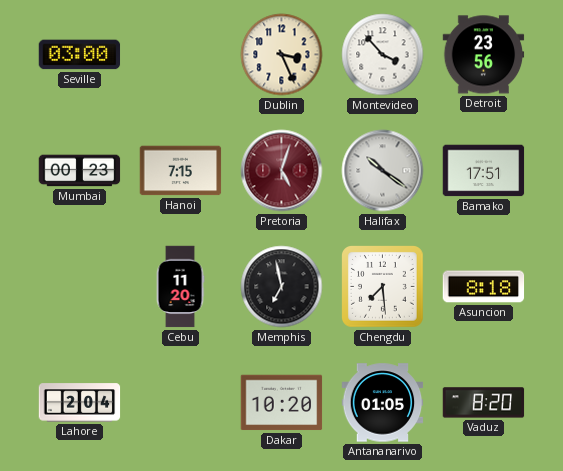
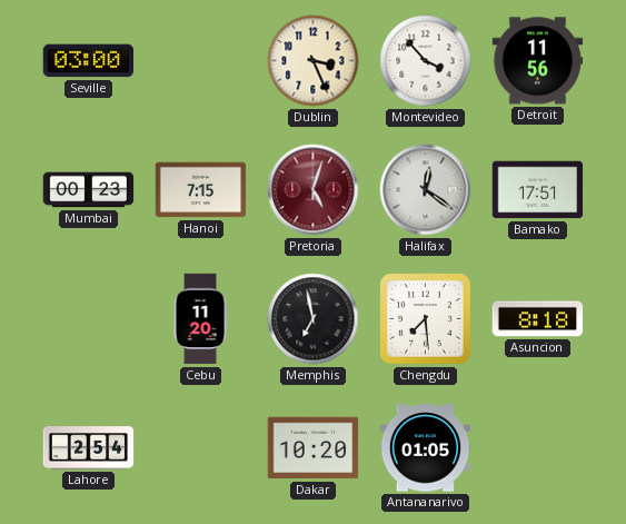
Detroit: 23:56 -> 11:56 (538, 61)
Halifax: 10:21 -> 12:21 (426, 190)
Lahore: 2:04 -> 2:54 (89, 448)
Vaduz: 8:20 -> none (484, 403)
